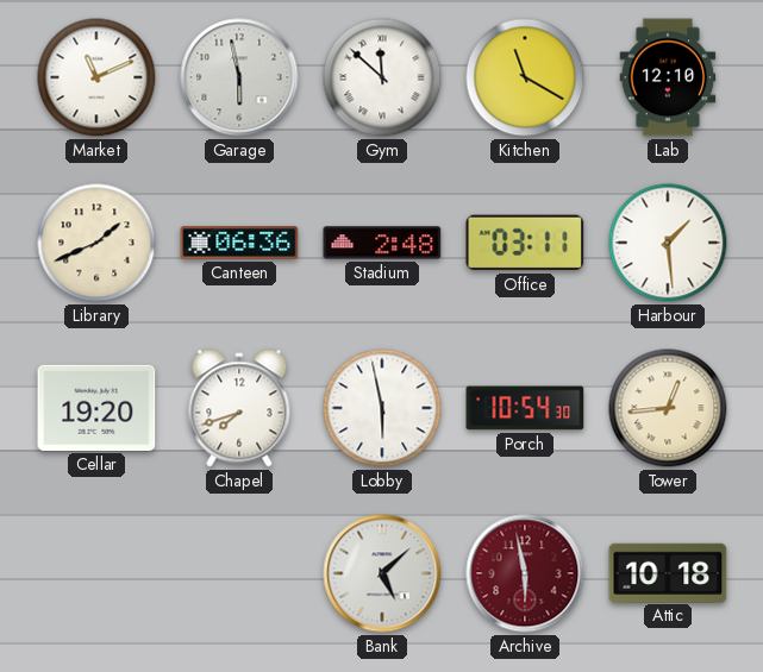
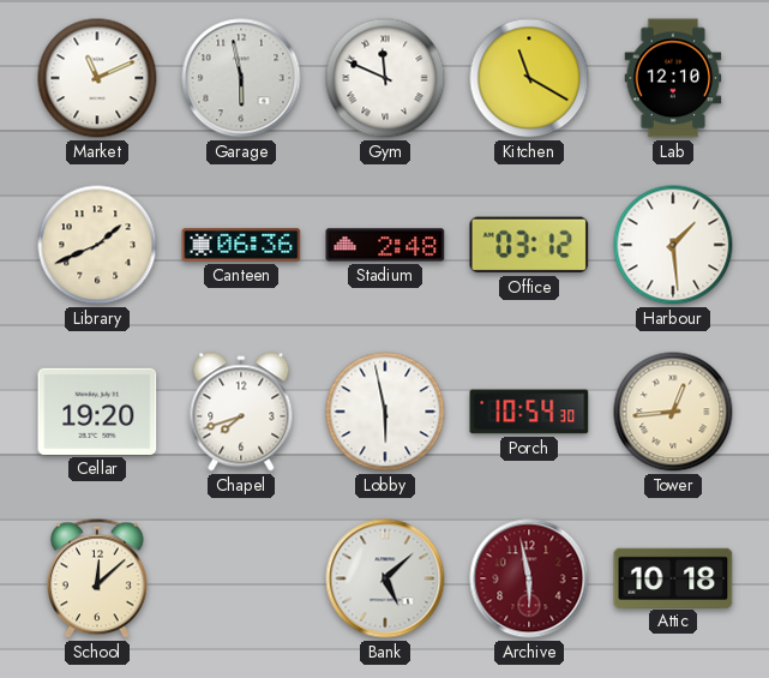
Gym: 11:52 -> 11:49 (385, 78)
Office: 03:11 -> 03:12 (529, 245)
School: none -> 12:08 (98, 578)
